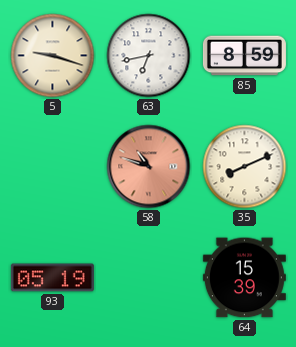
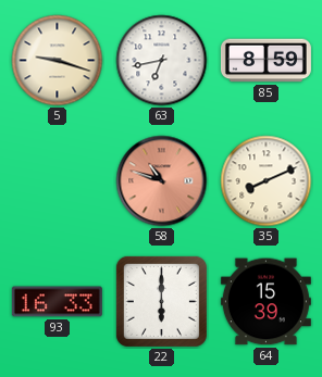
93: 05:19 -> 16:33 (57, 302)
22: none -> 6:00 (161, 301)
